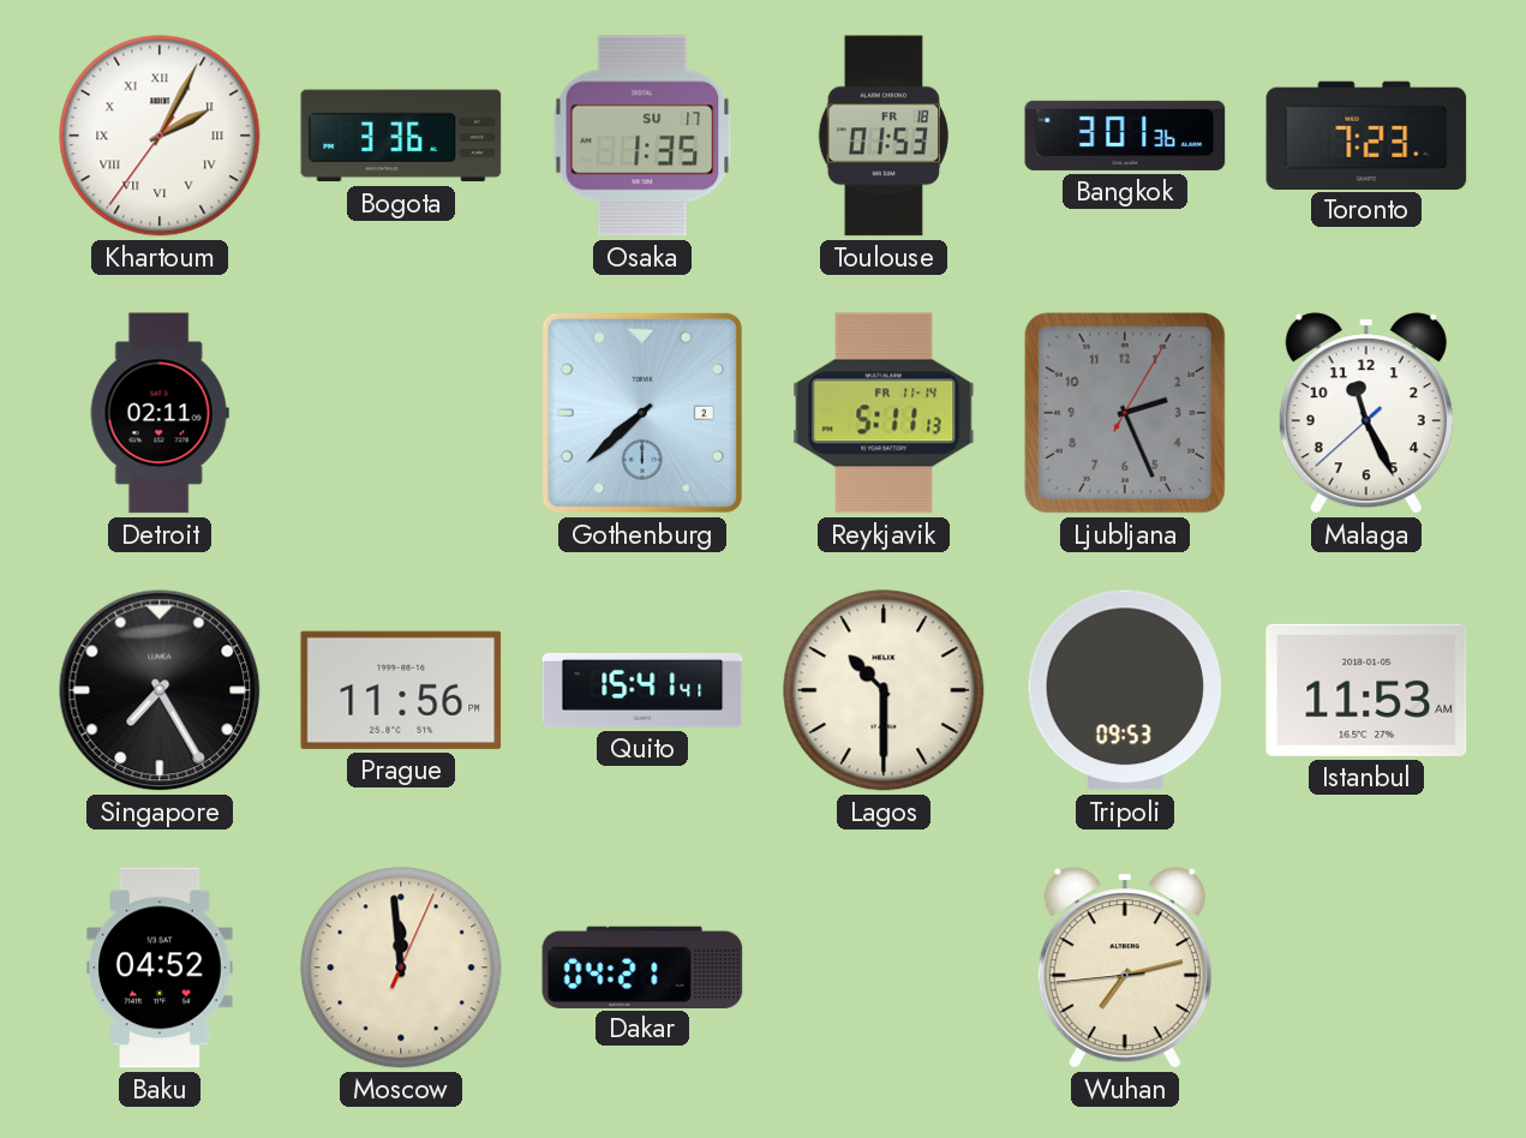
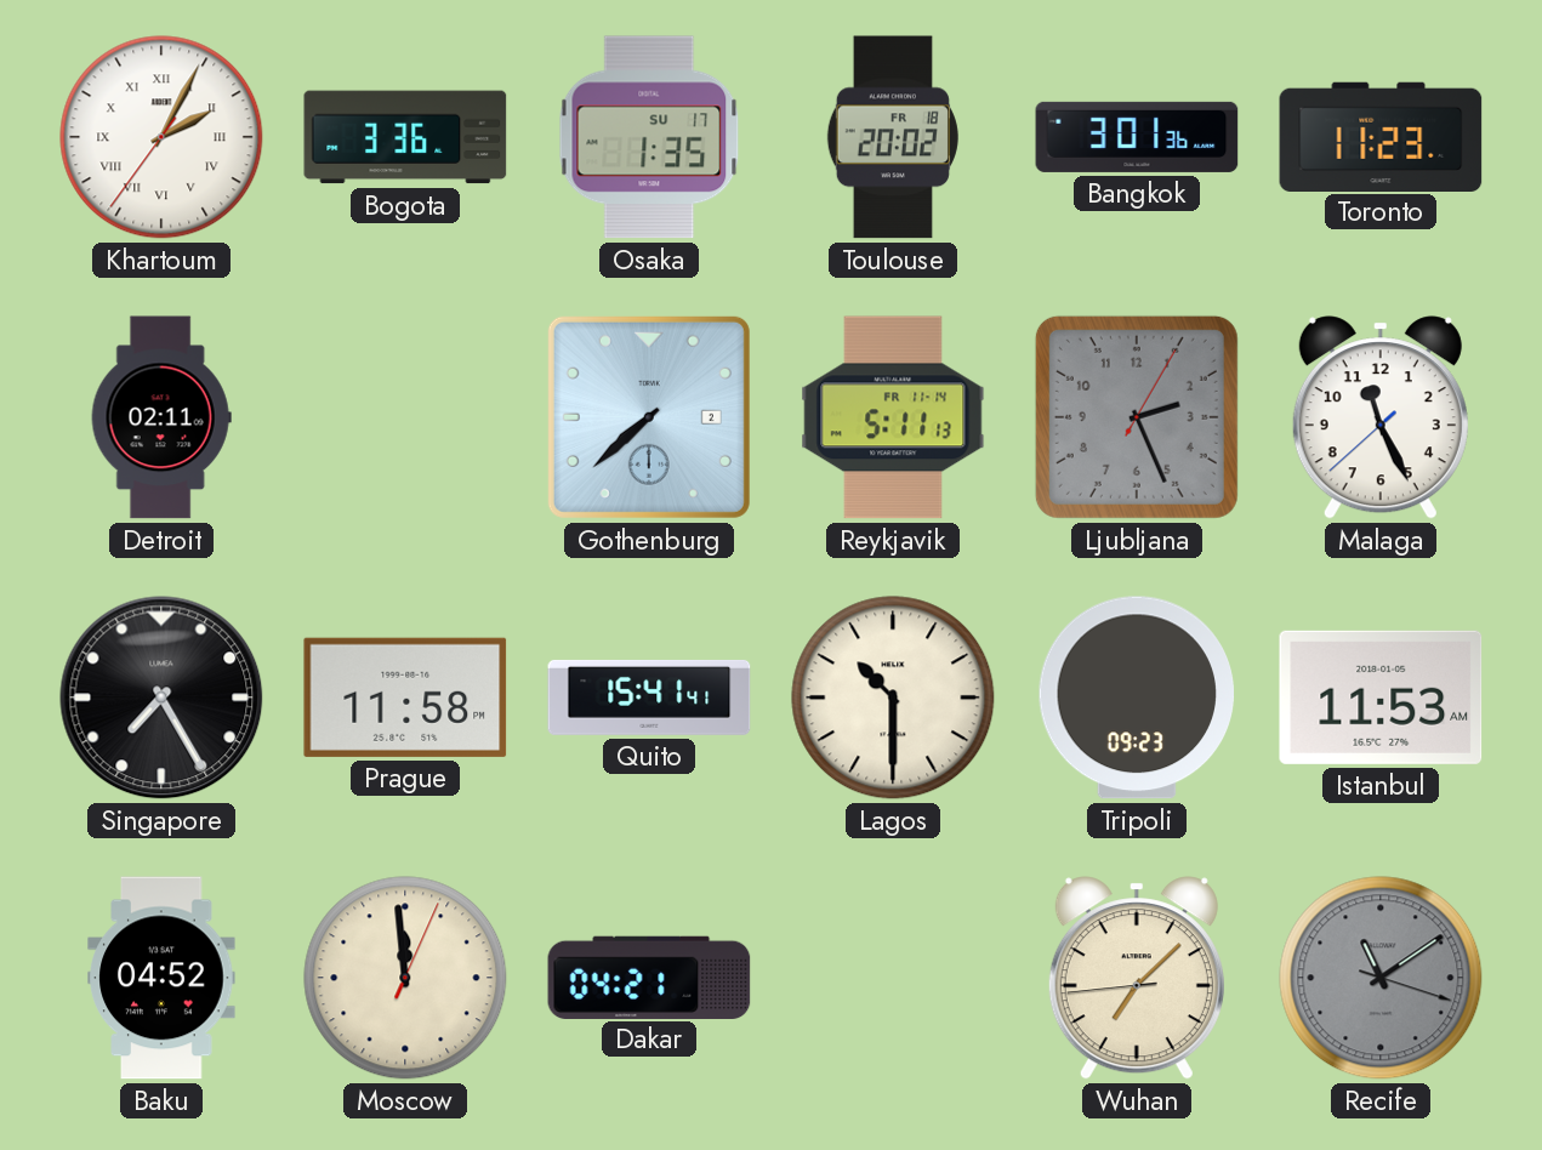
Toulouse: 01:53 -> 20:02 (893, 137)
Toronto: 7:23 -> 11:23 (1381, 136)
Prague: 11:56 -> 11:58 (405, 698)
Tripoli: 09:53 -> 09:23 (1137, 698)
Wuhan: 7:12 -> 7:07 (1137, 978)
Recife: none -> 11:09 (1381, 978)
